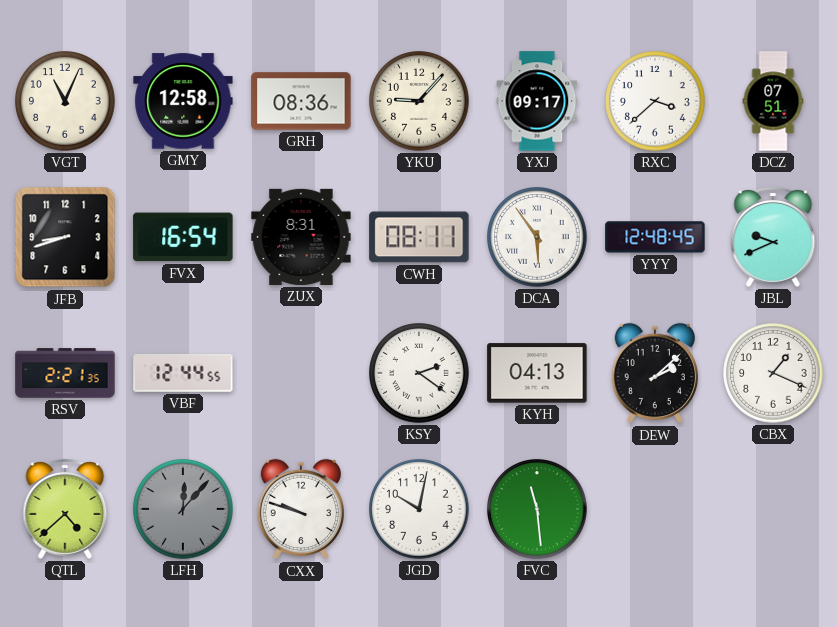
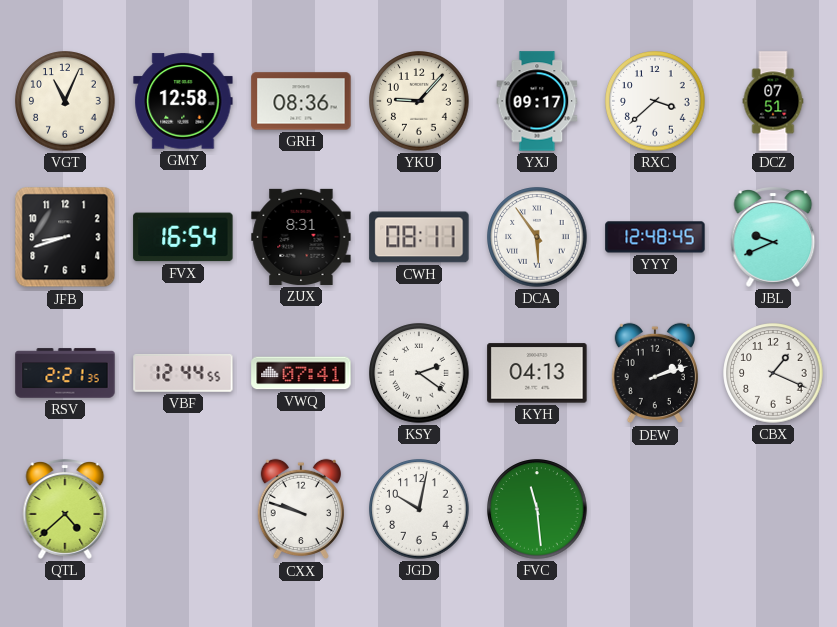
VWQ: none -> 07:41 (301, 373)
DEW: 2:08 -> 2:12 (655, 373)
LFH: 12:07 -> none (183, 509)
